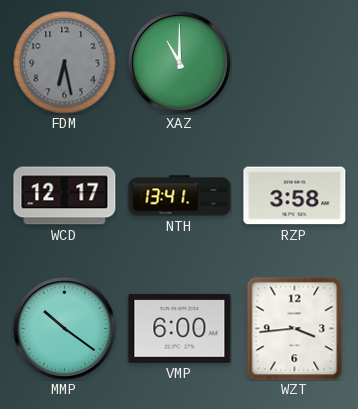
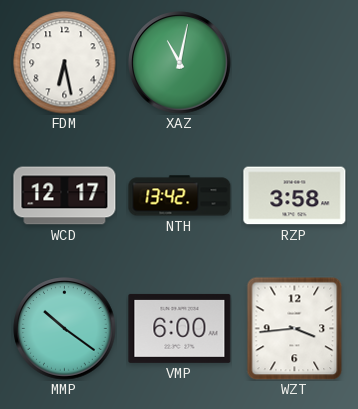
FDM dial: grey -> white (65, 63)
XAZ: 11:00 -> 11:02 (180, 63)
NTH: 13:41 -> 13:42 (180, 196)
